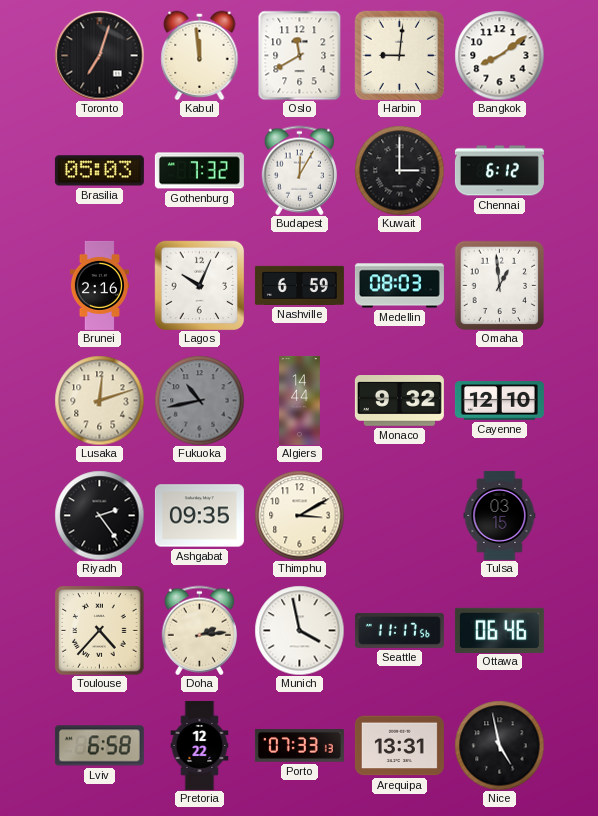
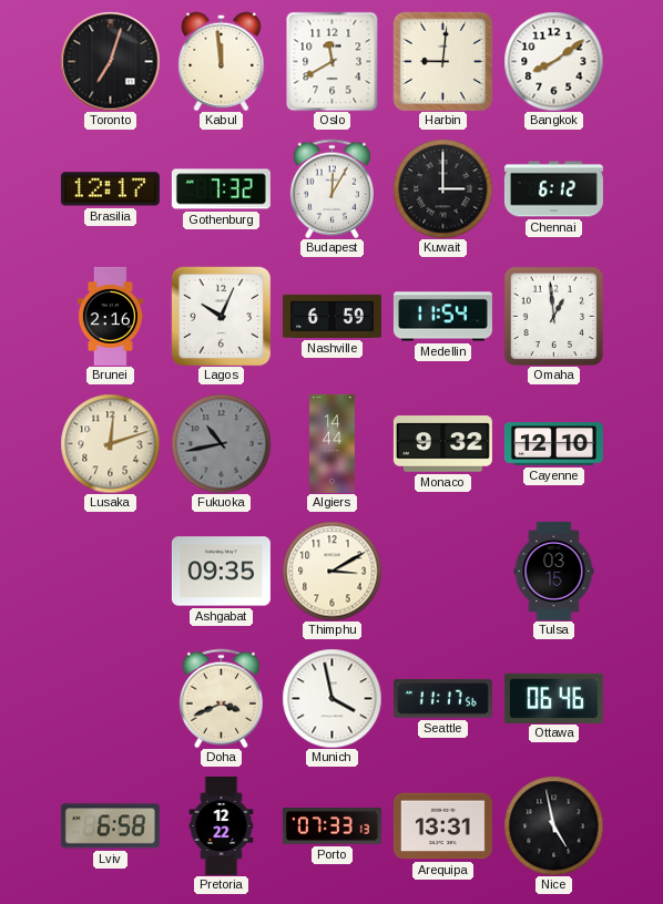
Brasilia: 05:03 -> 12:17 (110, 189)
Medellin: 08:03 -> 11:54 (442, 317)
Riyadh: 2:24 -> none (99, 515)
Toulouse: 4:37 -> none (99, 631)
Doha: 2:14 -> 3:41 (221, 698)
